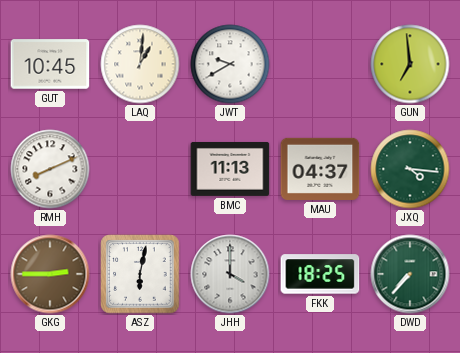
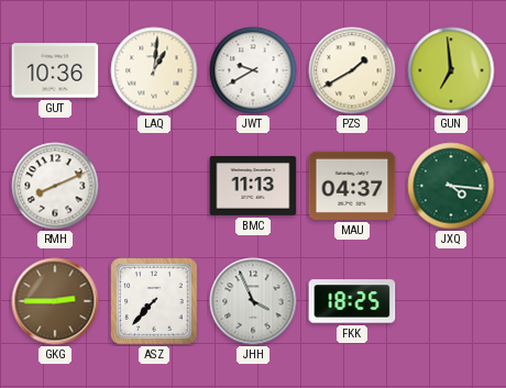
GUT: 10:45 -> 10:36 (55, 70)
PZS: none -> 1:40 (352, 70)
ASZ: 6:02 -> 7:37 (154, 301)
JHH: 4:00 -> 3:56 (253, 301)
DWD: 7:37 -> none (410, 274)
